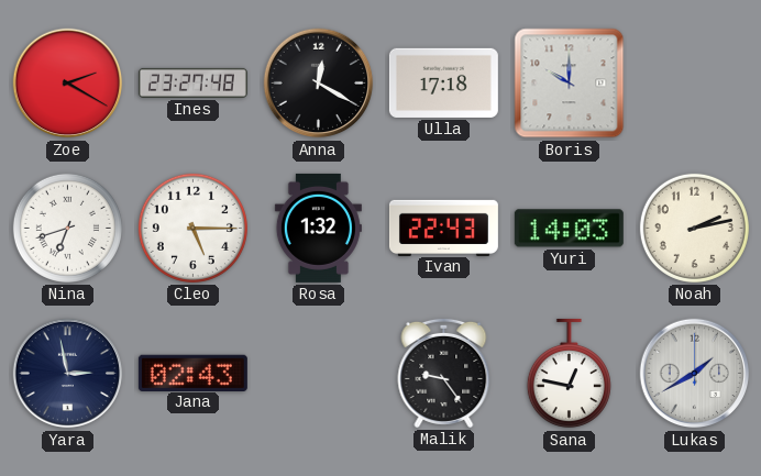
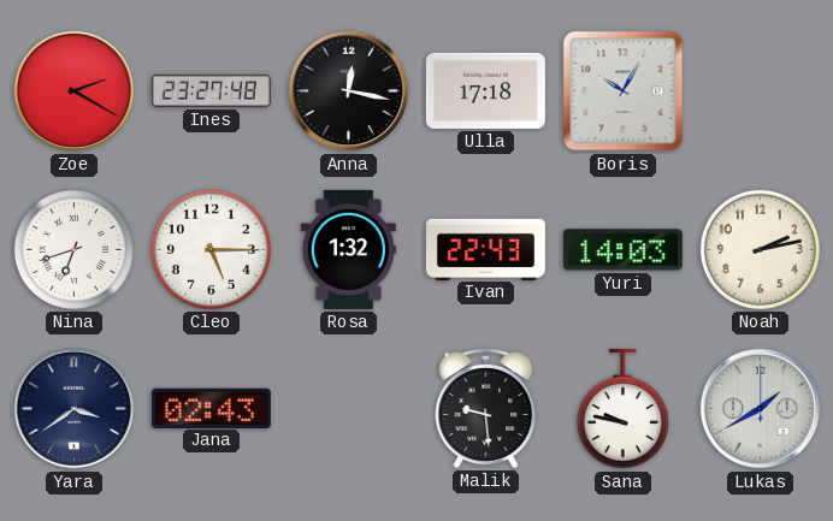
Anna: 12:20 -> 12:17 (349, 91)
Boris: 10:00 -> 10:05 (624, 91)
Yara: 2:58 -> 3:39 (75, 409)
Malik: 9:24 -> 9:29 (486, 408)
Sana: 12:47 -> 9:47 (622, 409)
